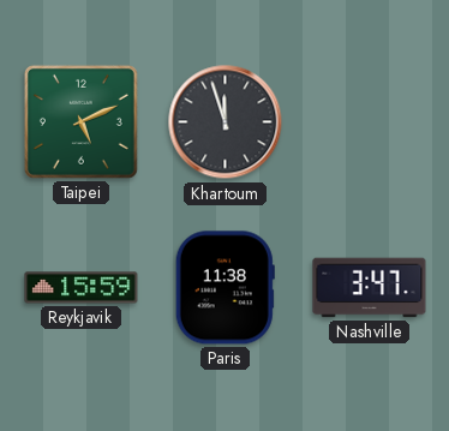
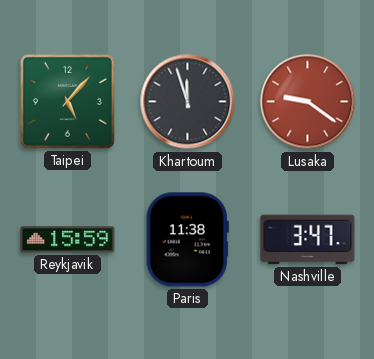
Taipei: 5:11 -> 5:07 (67, 101)
Lusaka: none -> 9:21 (308, 102)
